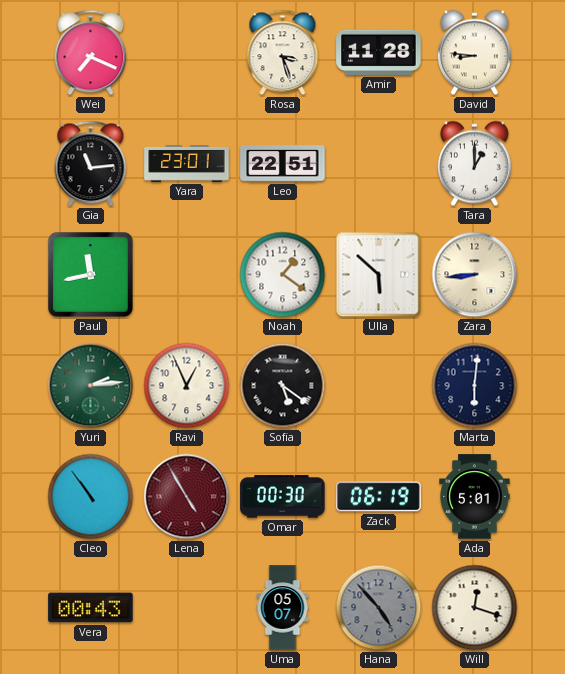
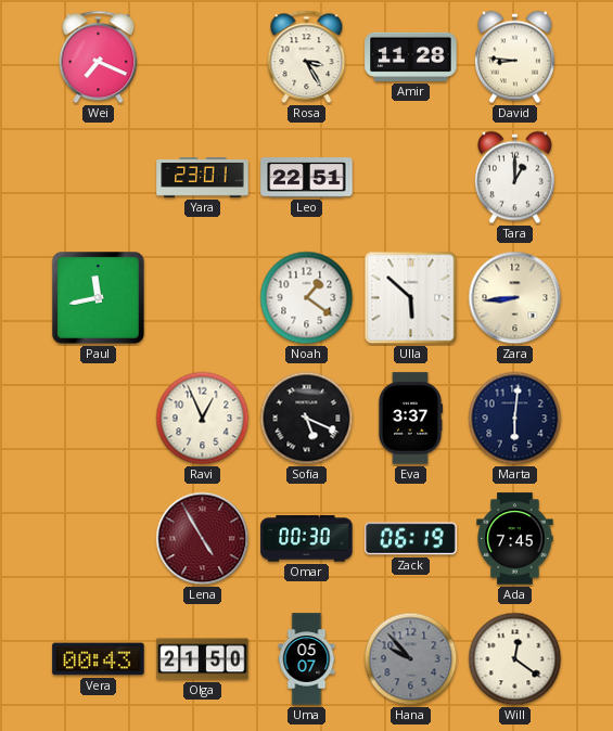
Rosa: 3:27 -> 3:25 (307, 57)
Gia: 11:14 -> none (91, 164)
Yuri: 2:14 -> none (91, 386)
Sofia: 5:21 -> 5:19 (307, 419)
Eva: none -> 3:37 (410, 419)
Cleo: 10:54 -> none (91, 497)
Ada: 5:01 -> 7:45 (515, 539)
Olga: none -> 21:50 (203, 659)
Hana: 4:53 -> 9:53 (411, 659)
Will: 12:18 -> 12:21 (515, 659)
